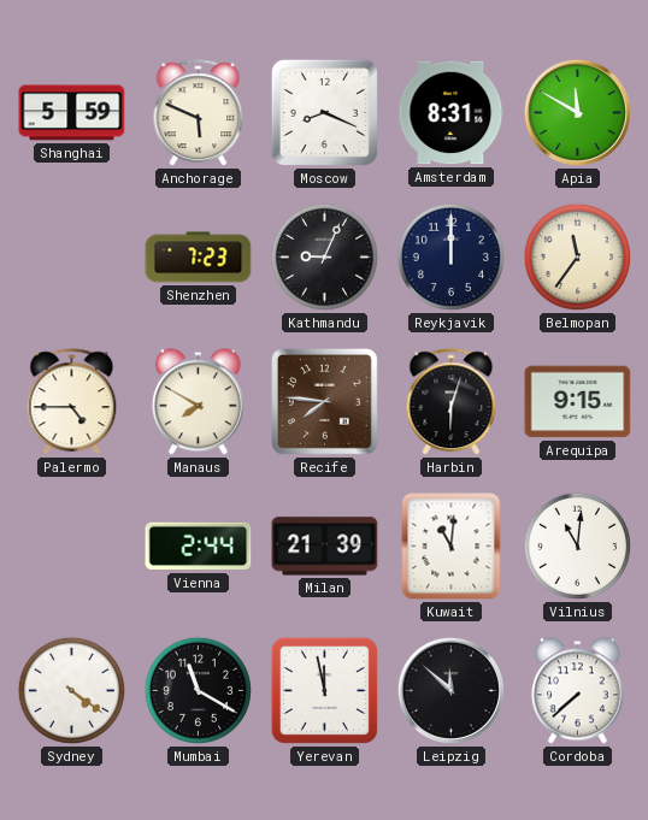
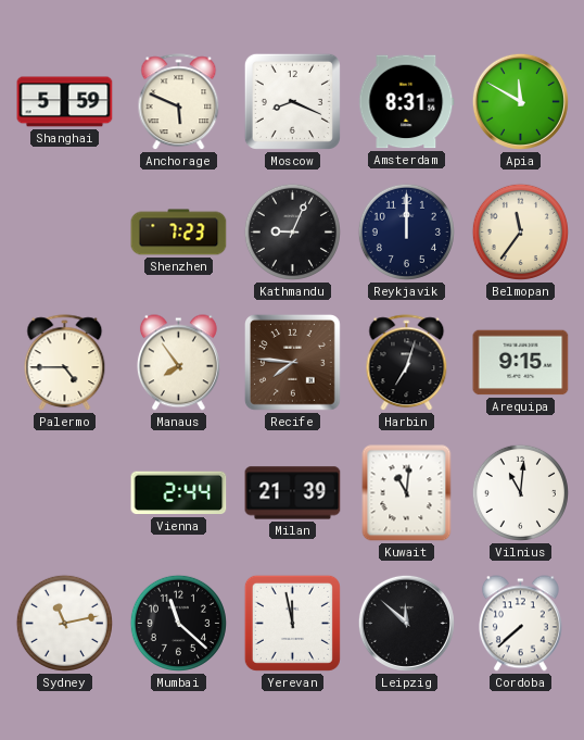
Manaus: 7:50 -> 7:54 (178, 363)
Harbin: 6:03 -> 7:03 (407, 363)
Sydney: 4:21 -> 11:13 (64, 623)
Mumbai: 11:20 -> 11:22 (178, 623)
